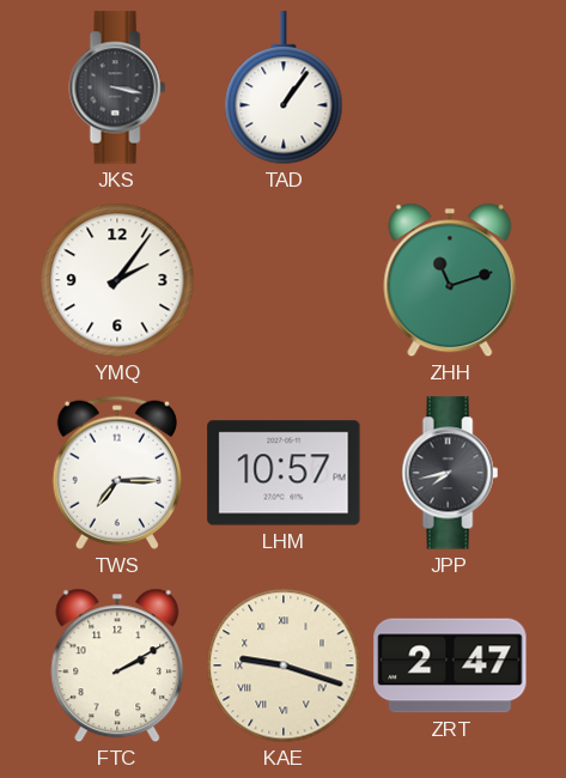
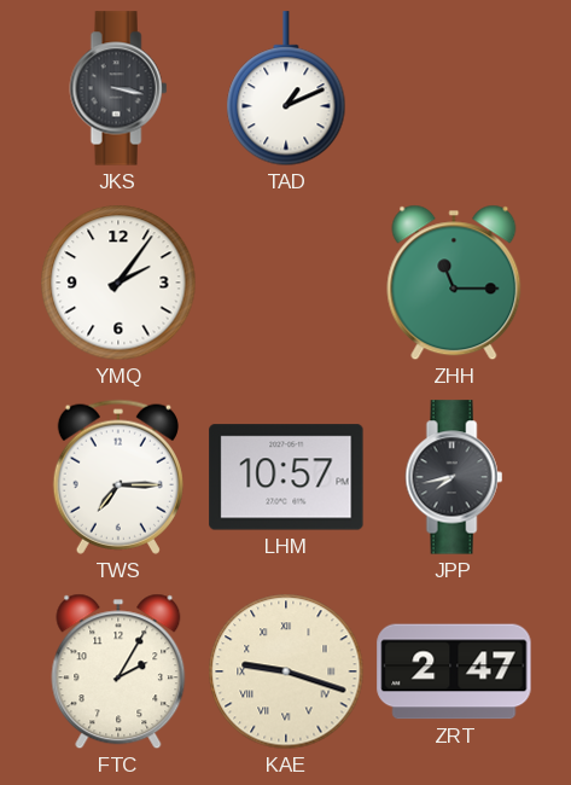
TAD: 1:06 -> 1:11 (286, 89)
ZHH: 11:12 -> 11:15 (454, 283)
FTC: 2:10 -> 2:05 (118, 671)
